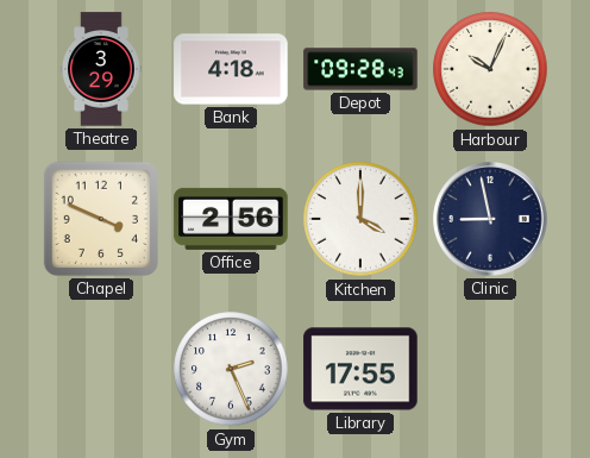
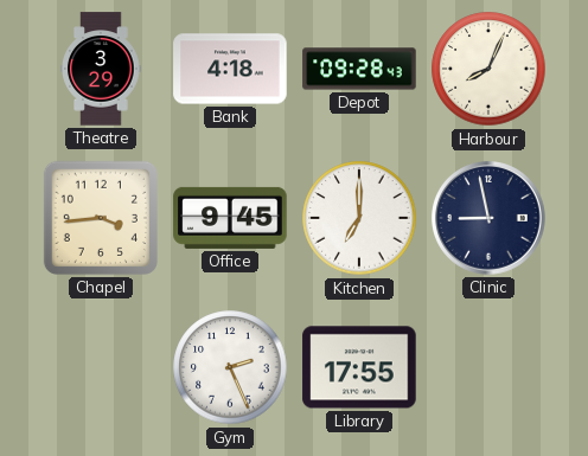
Harbour: 10:04 -> 8:04 (488, 69)
Chapel: 3:49 -> 3:44 (101, 218)
Office: 2:56 -> 9:45 (230, 218)
Kitchen: 4:00 -> 7:00 (359, 218)
